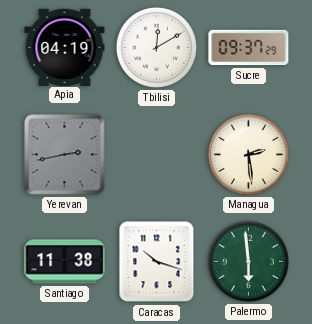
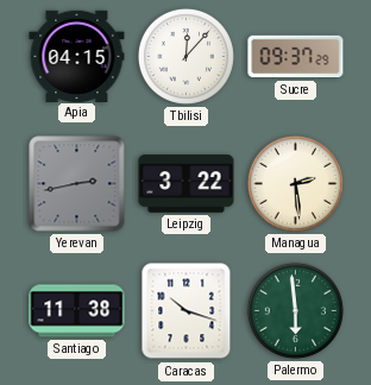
Apia: 04:19 -> 04:15 (77, 56)
Tbilisi: 12:10 -> 12:07 (185, 56)
Leipzig: none -> 3:22 (187, 184)
